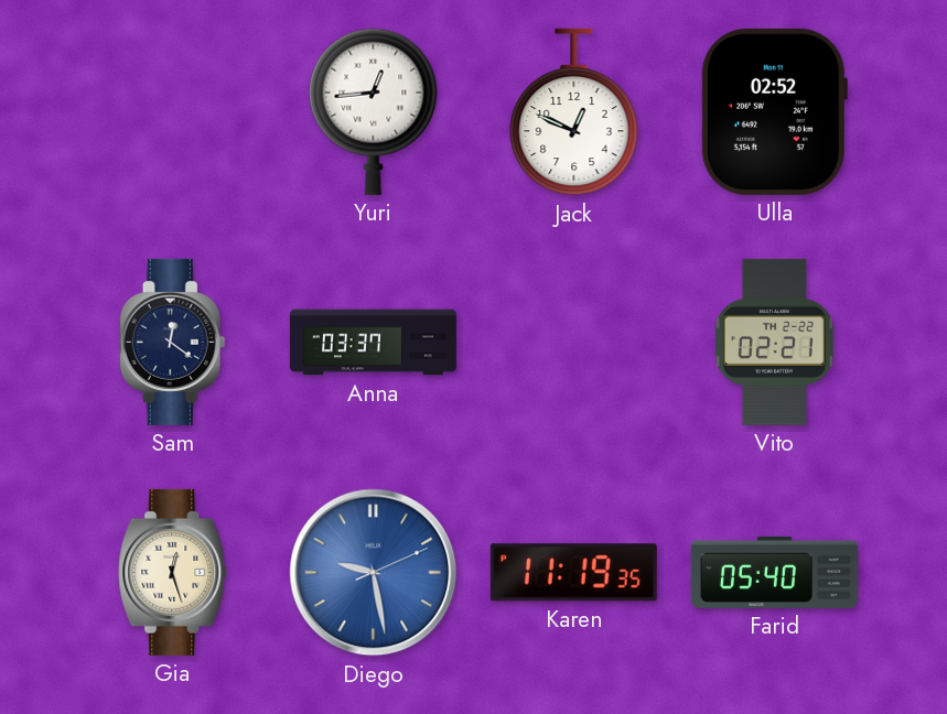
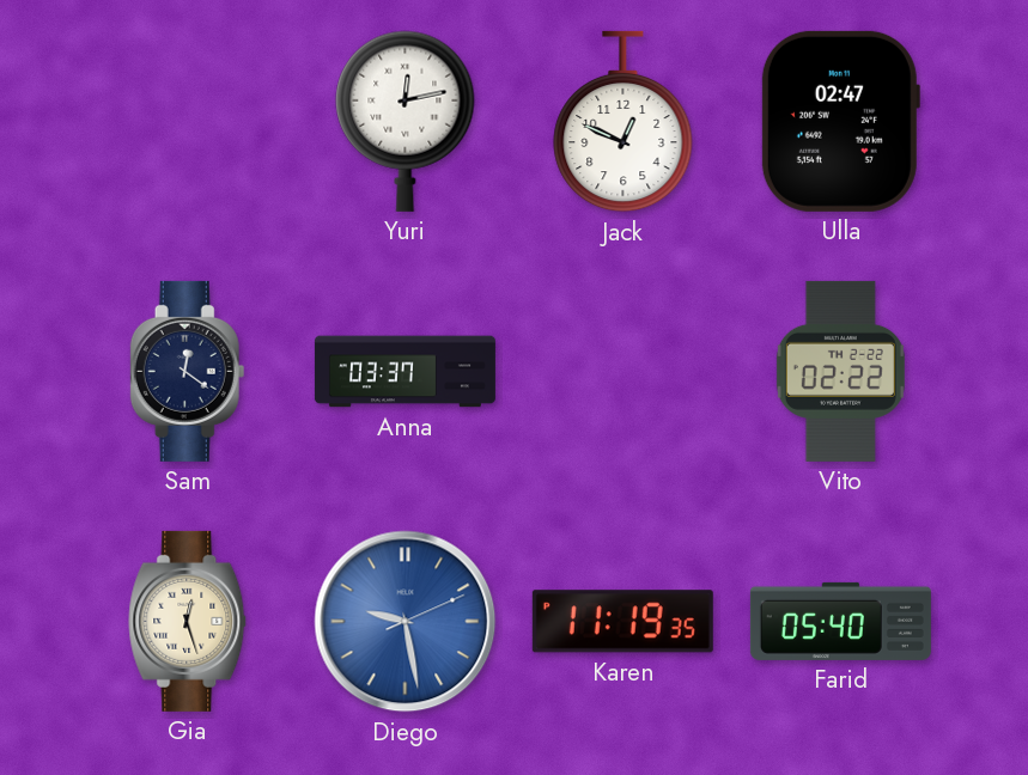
Yuri: 12:44 -> 12:13 (406, 121)
Ulla: 02:52 -> 02:47 (840, 121)
Vito: 02:21 -> 02:22 (840, 371)
